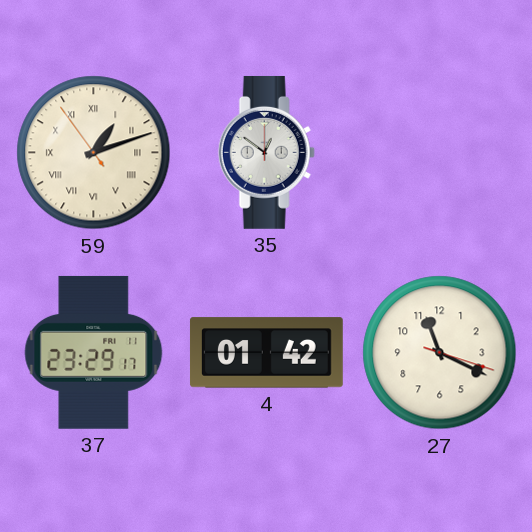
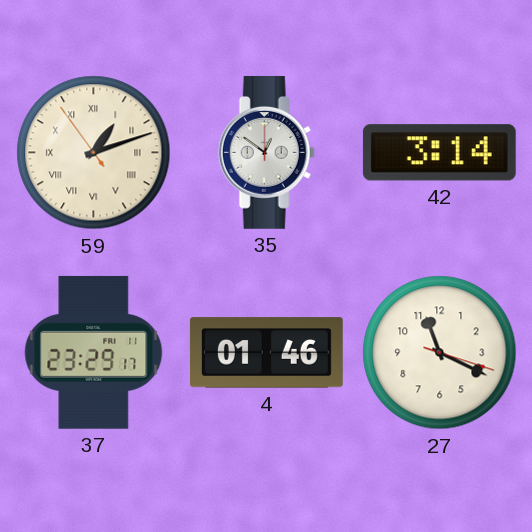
42: none -> 3:14 (439, 153)
4: 01:42 -> 01:46 (266, 353)
